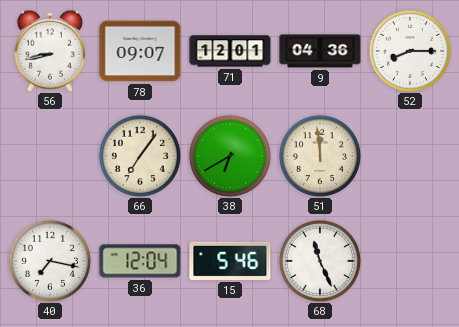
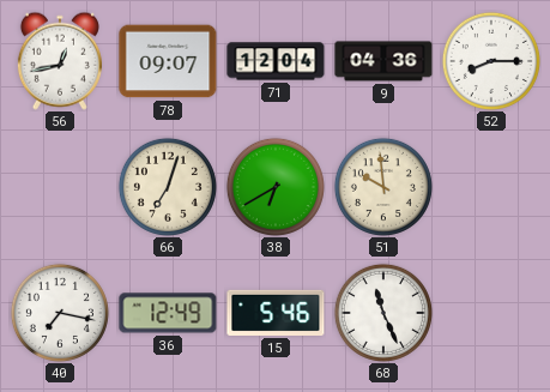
56: 8:43 -> 12:43 (60, 61)
71: 12:01 -> 12:04 (276, 61)
66: 7:06 -> 7:03 (168, 187)
51: 11:59 -> 9:59 (383, 187)
36: 12:04 -> 12:49 (168, 313)
